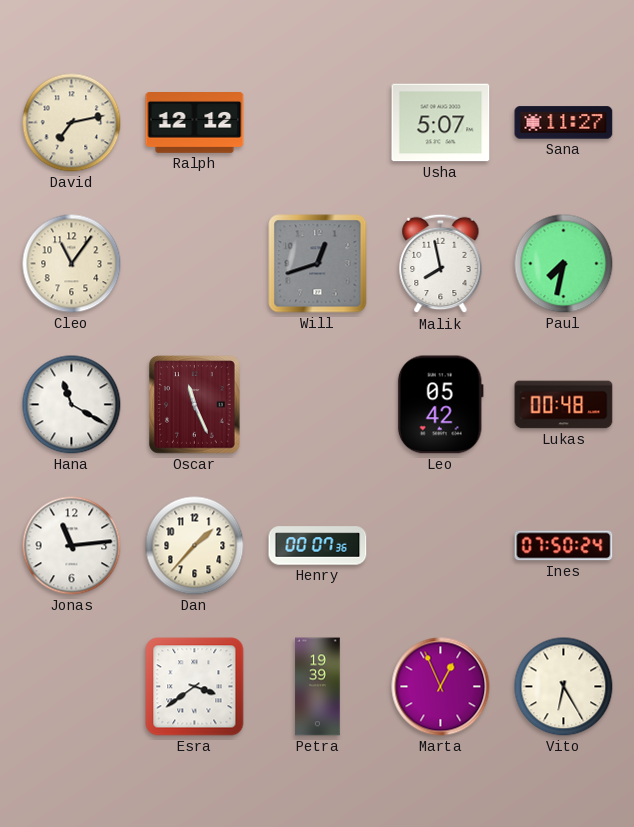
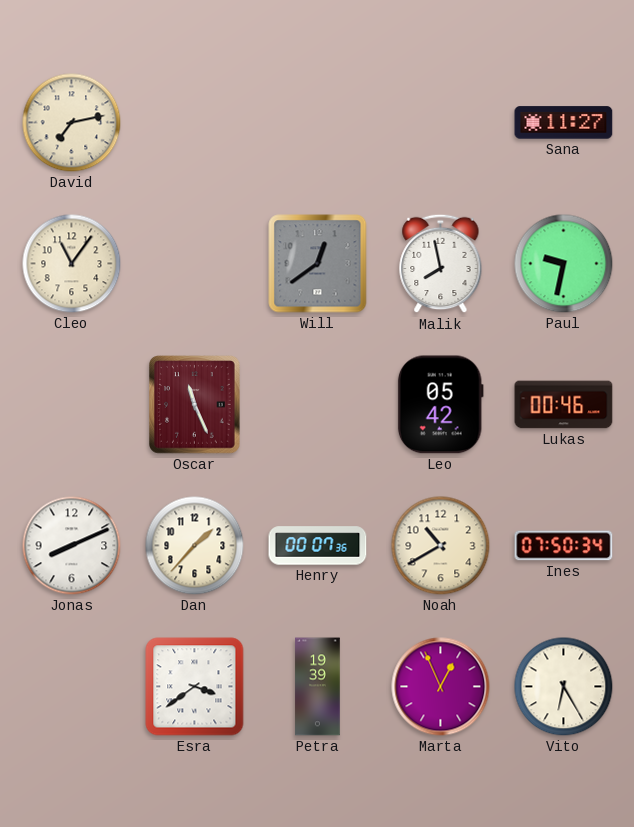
Ralph: 12:12 -> none (195, 123)
Usha: 5:07 -> none (441, 123)
Will: 12:42 -> 12:39 (318, 264)
Paul: 7:32 -> 9:32 (564, 264)
Hana: 11:20 -> none (72, 405)
Lukas: 00:48 -> 00:46 (564, 405)
Jonas: 11:14 -> 8:11 (72, 546)
Noah: none -> 10:40 (441, 546)
Ines: 07:50:24 -> 07:50:34 (564, 546)
